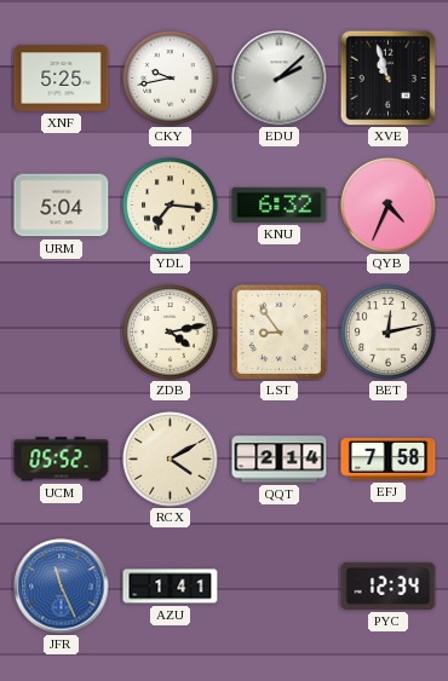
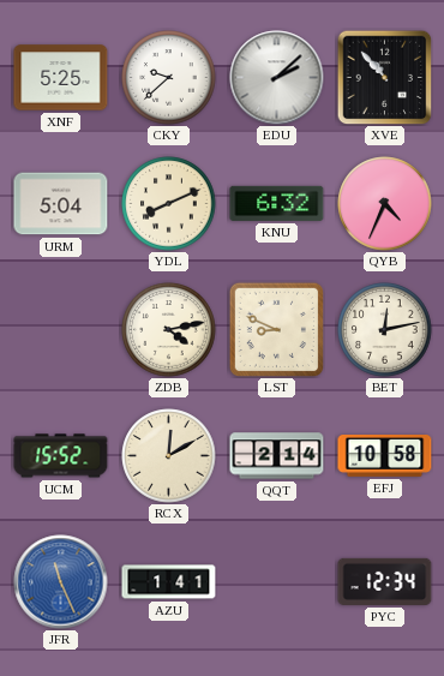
CKY: 9:43 -> 9:38 (169, 78)
XVE: 10:57 -> 10:53 (384, 77)
YDL: 7:16 -> 8:11 (169, 204)
LST: 8:54 -> 8:49 (276, 329)
UCM: 05:52 -> 15:52 (61, 456)
RCX: 4:10 -> 12:10 (169, 456)
EFJ: 7:58 -> 10:58 (385, 456)
